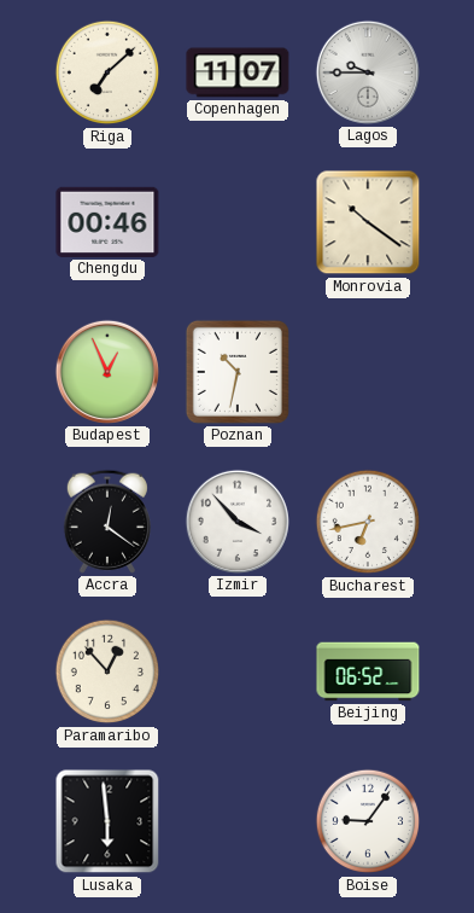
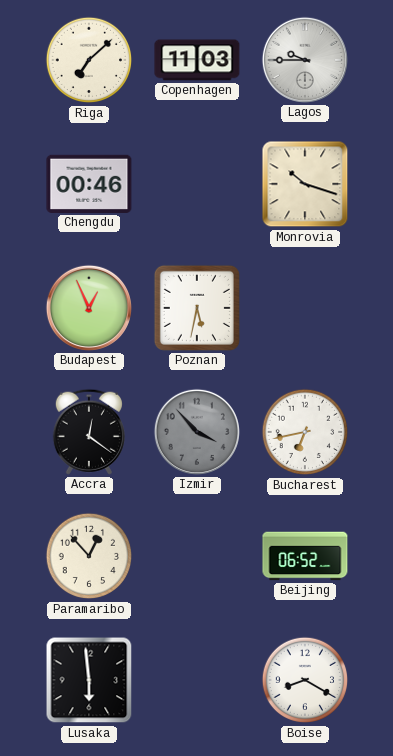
Copenhagen: 11:07 -> 11:03 (197, 60)
Monrovia: 10:21 -> 10:18 (305, 184)
Poznan: 10:32 -> 5:32 (197, 308)
Izmir dial: white -> grey (197, 432)
Boise: 9:06 -> 8:20 (305, 680)
